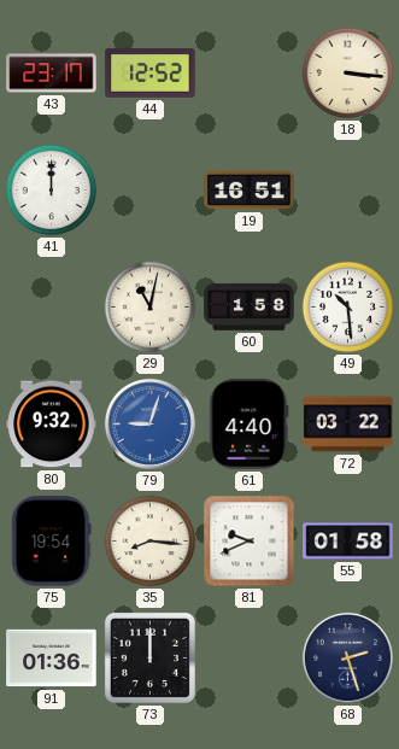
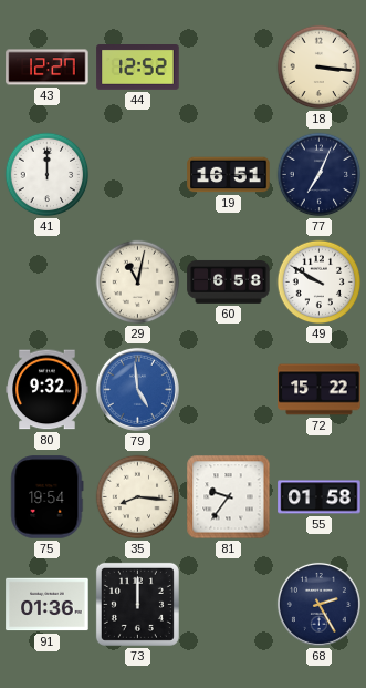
43: 23:17 -> 12:27 (48, 68)
77: none -> 7:04 (320, 175)
60: 1:58 -> 6:58 (229, 281)
49: 10:29 -> 9:50 (320, 283)
79: 9:03 -> 4:59 (137, 389)
61: 4:40 -> none (250, 425)
72: 03:22 -> 15:22 (320, 390)
81: 9:41 -> 9:36 (229, 497)
68: 2:27 -> 2:25 (318, 604)
